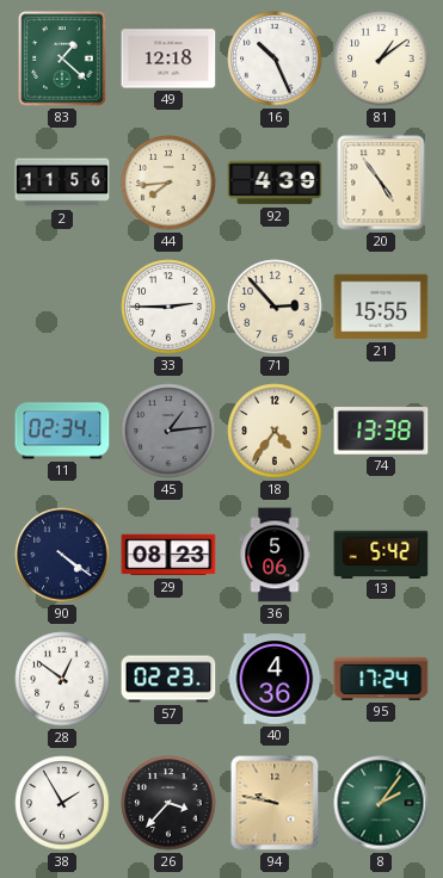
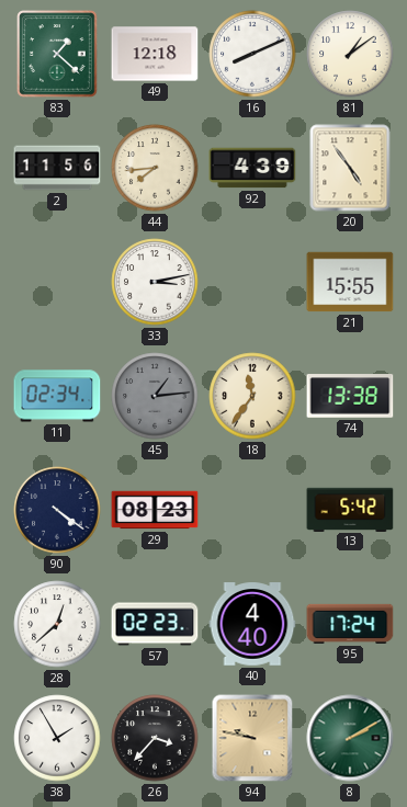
16: 10:26 -> 8:11 (252, 54)
33: 2:45 -> 3:13 (155, 282)
71: 2:53 -> none (275, 307)
18: 4:36 -> 11:36 (252, 396)
36: 5:06 -> none (275, 555)
28: 12:51 -> 12:38 (57, 624)
40: 4:36 -> 4:40 (252, 624)
8: 2:06 -> 2:10 (350, 738)
